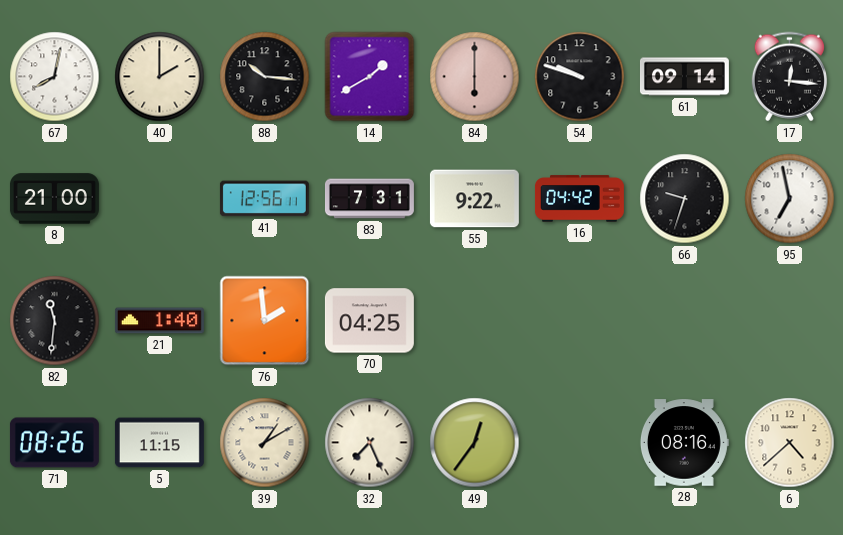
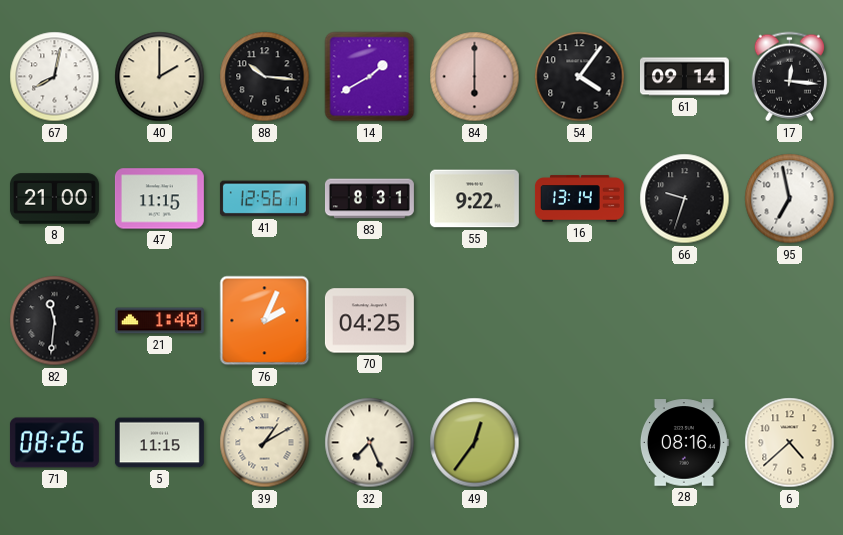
54: 9:48 -> 4:06 (580, 77)
47: none -> 11:15 (159, 199)
83: 7:31 -> 8:31 (369, 199)
16: 04:42 -> 13:14 (579, 199)
76: 1:59 -> 2:04 (265, 321)
